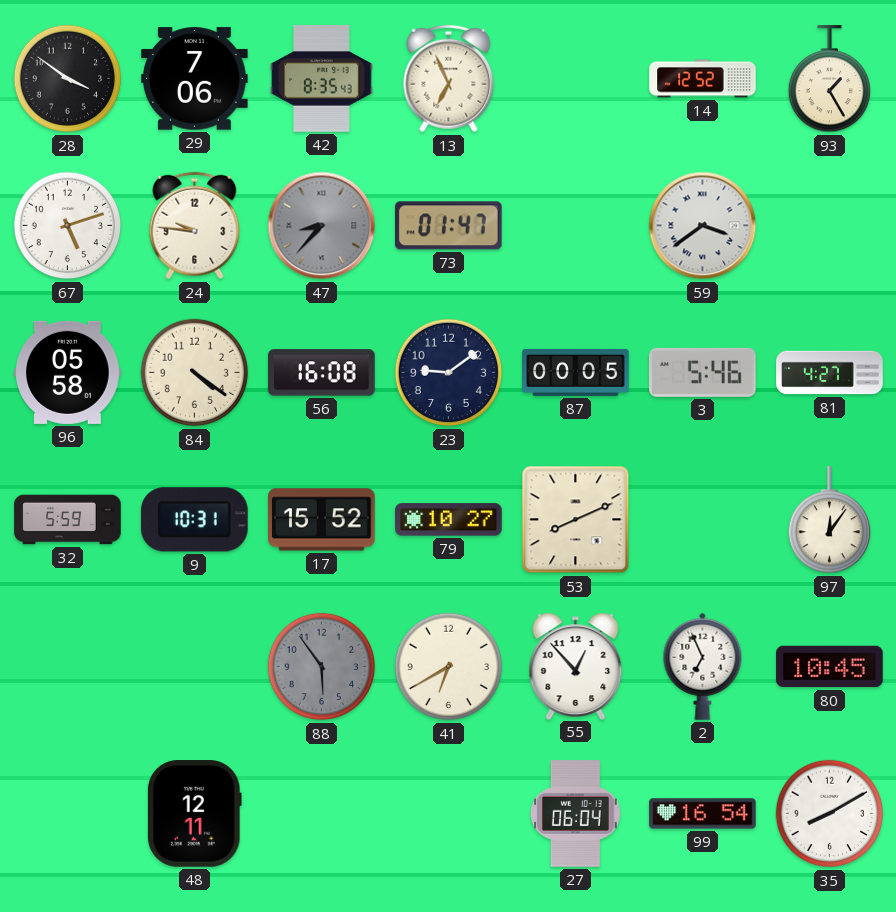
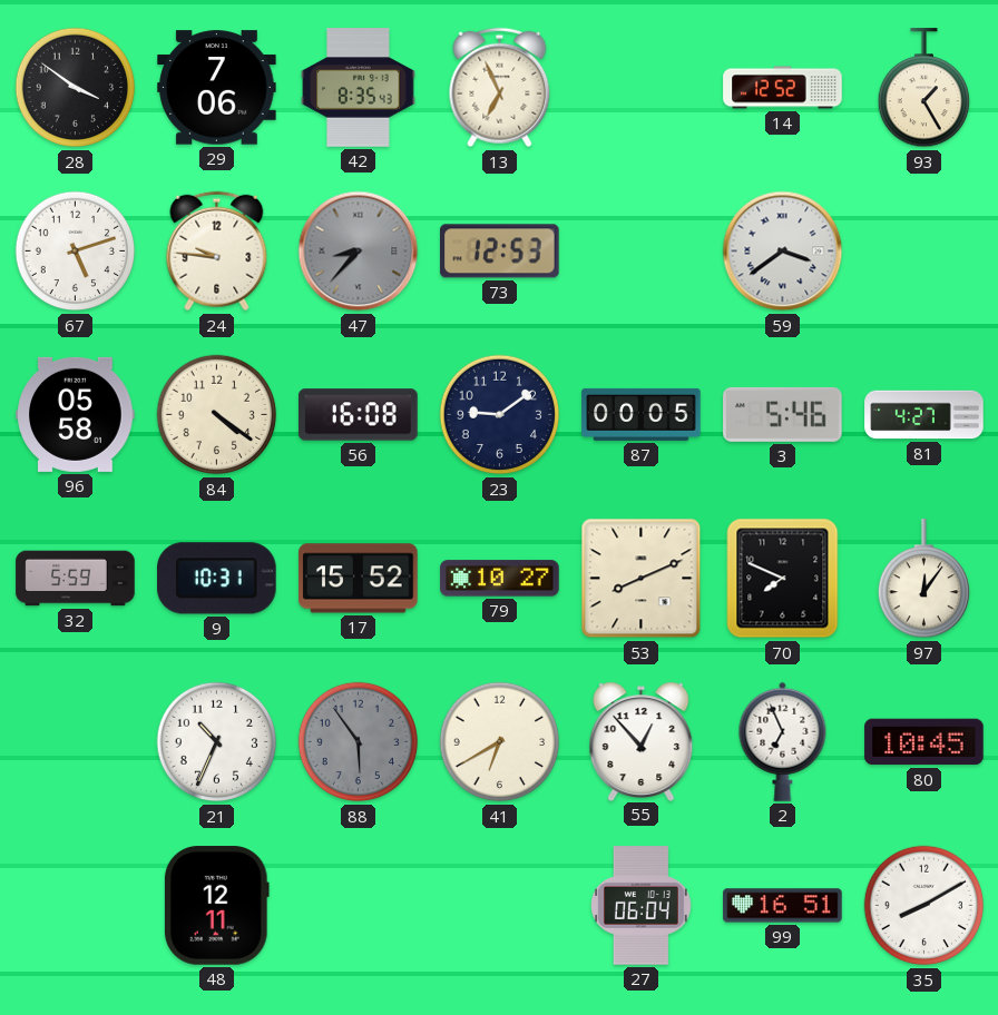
73: 01:47 -> 12:53 (500, 252)
70: none -> 7:49 (783, 579)
21: none -> 10:34 (217, 742)
99: 16:54 -> 16:51 (783, 906)
